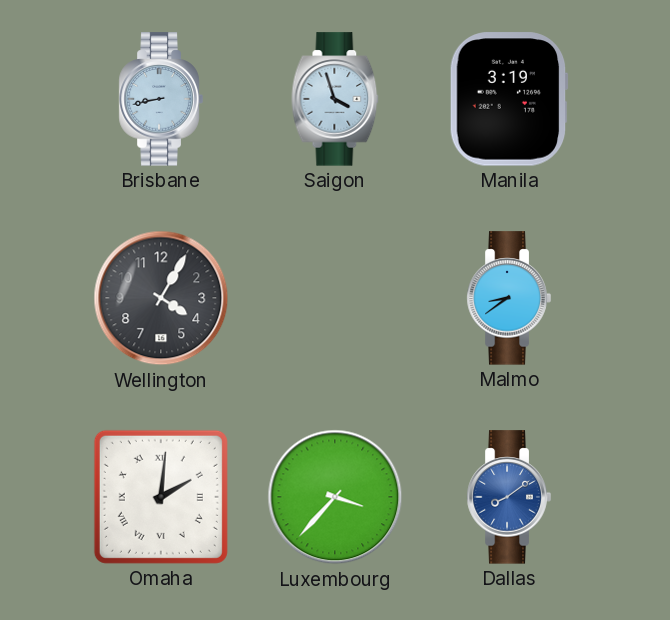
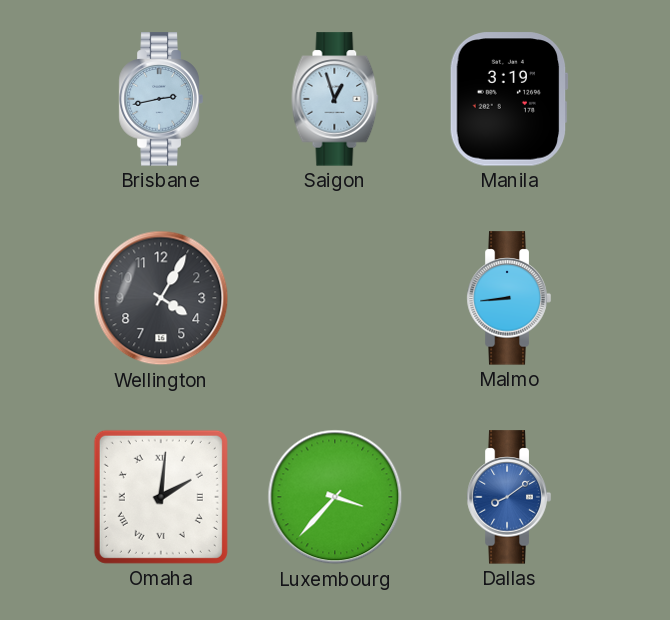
Brisbane: 8:43 -> 2:43 (161, 99)
Saigon: 3:57 -> 12:57 (335, 99)
Malmo: 8:39 -> 8:44 (509, 298)
